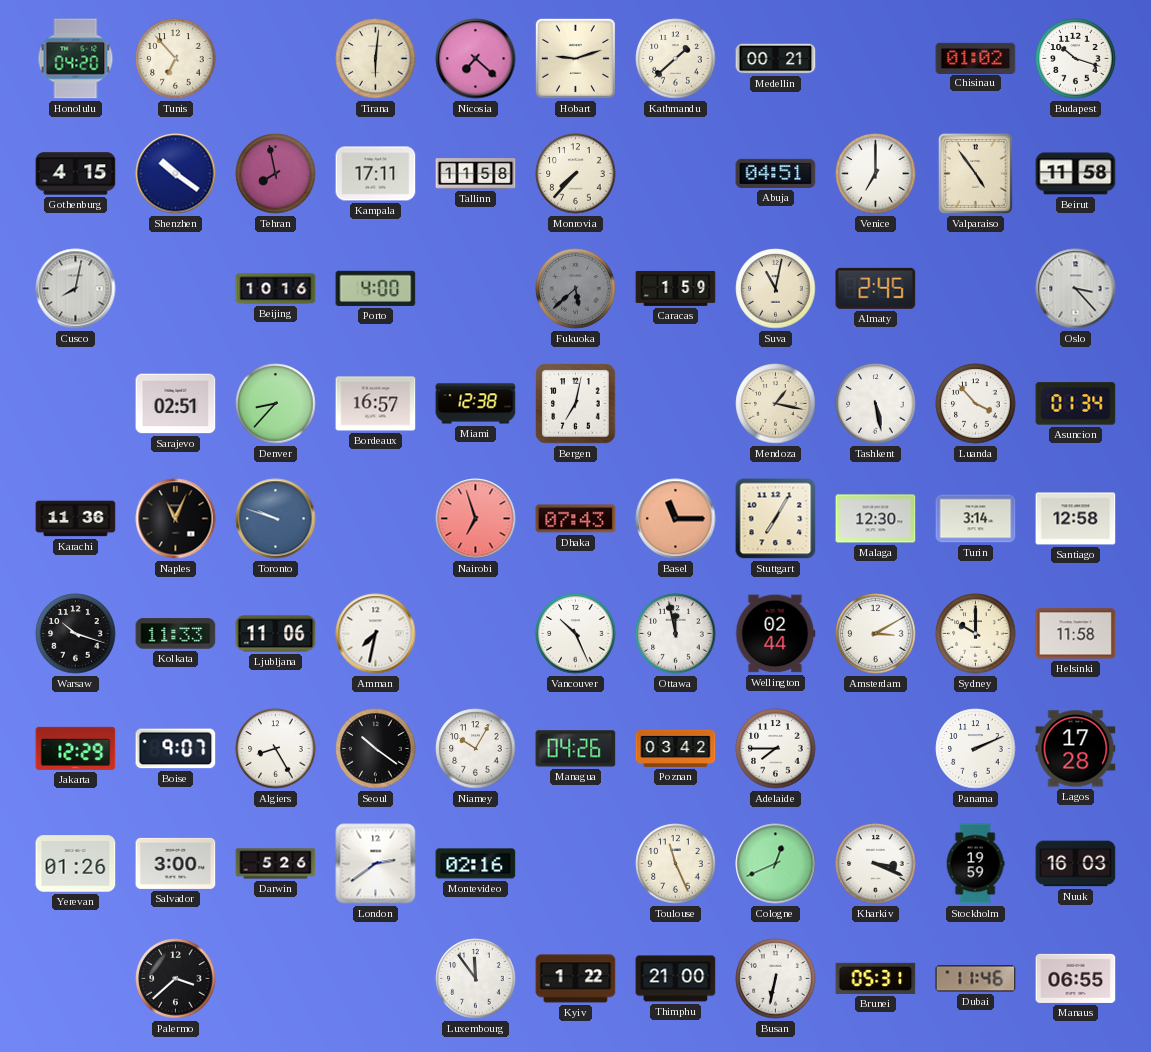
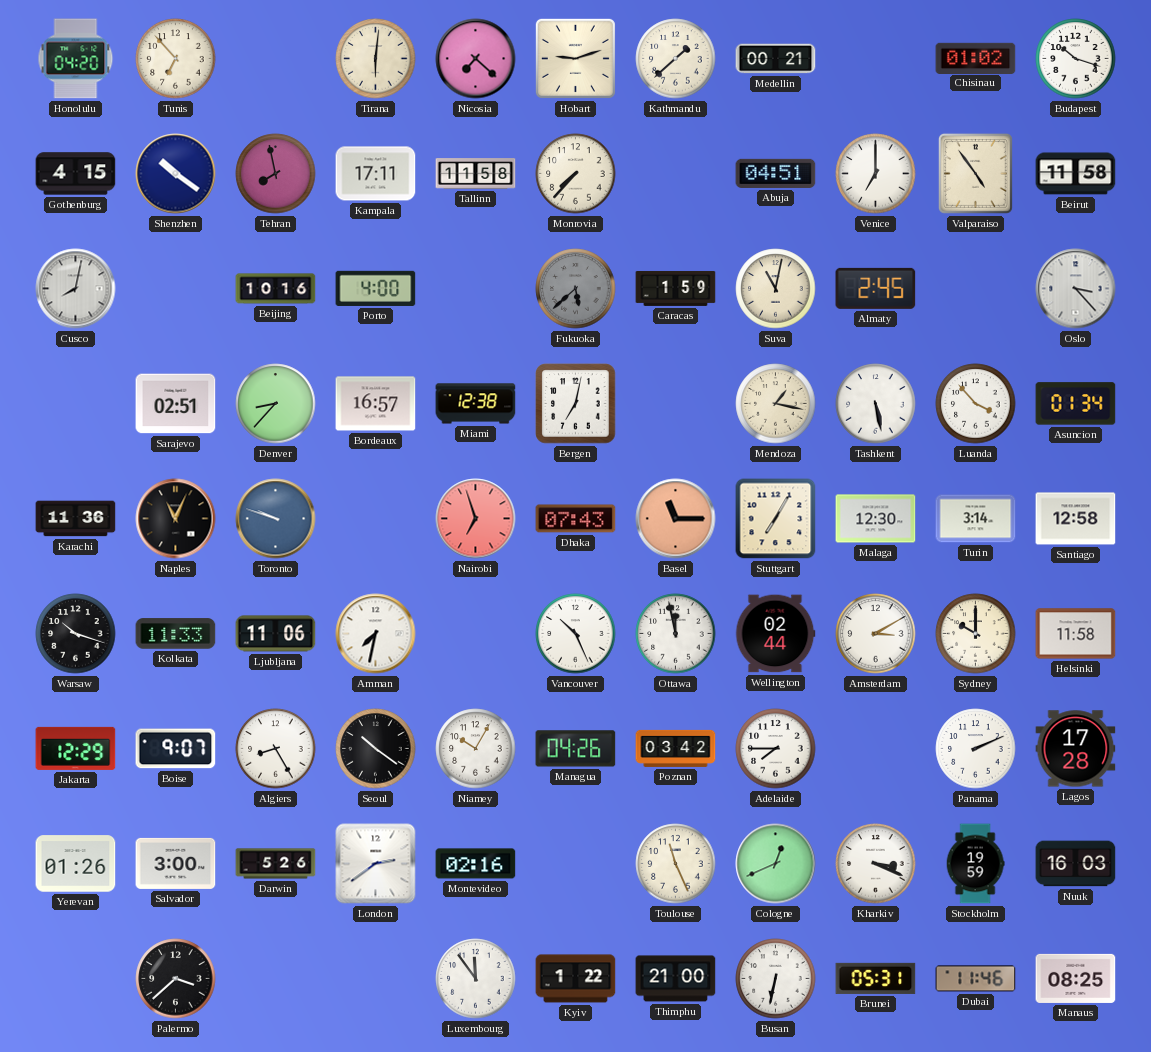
Manaus: 06:55 -> 08:25 (1076, 978)
